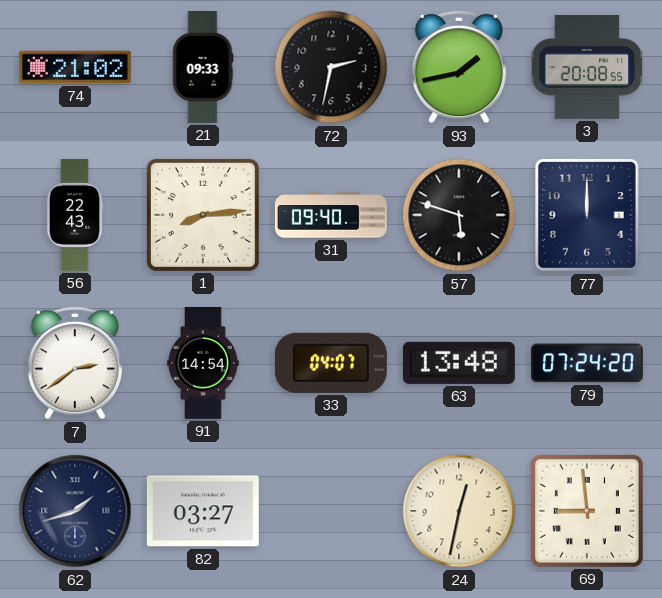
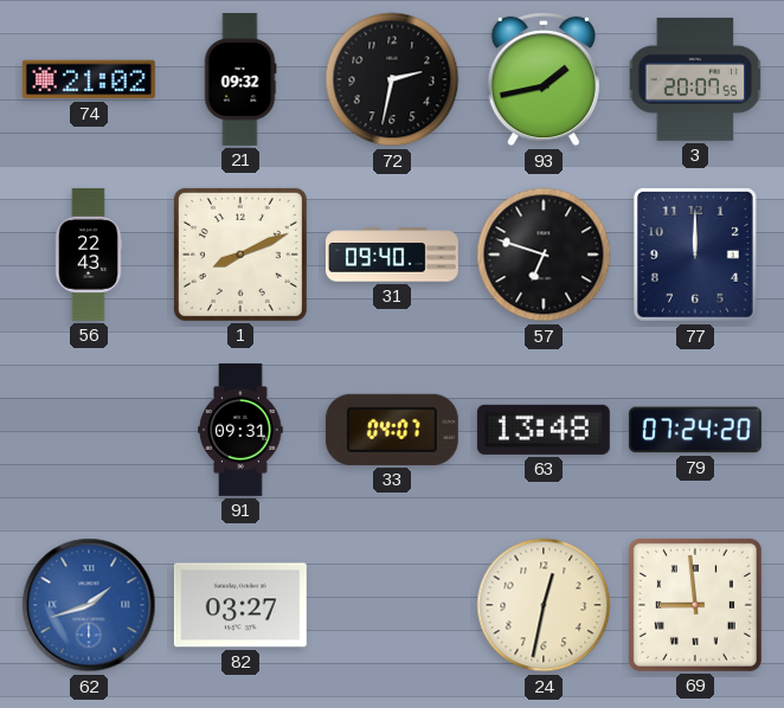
21: 09:33 -> 09:32 (240, 79)
3: 20:08 -> 20:07 (695, 79)
1: 8:14 -> 8:11 (240, 255)
57: 5:48 -> 6:48 (544, 255)
7: 2:39 -> none (75, 363)
91: 14:54 -> 09:31 (240, 430)
62 dial: navy -> blue (89, 605)
